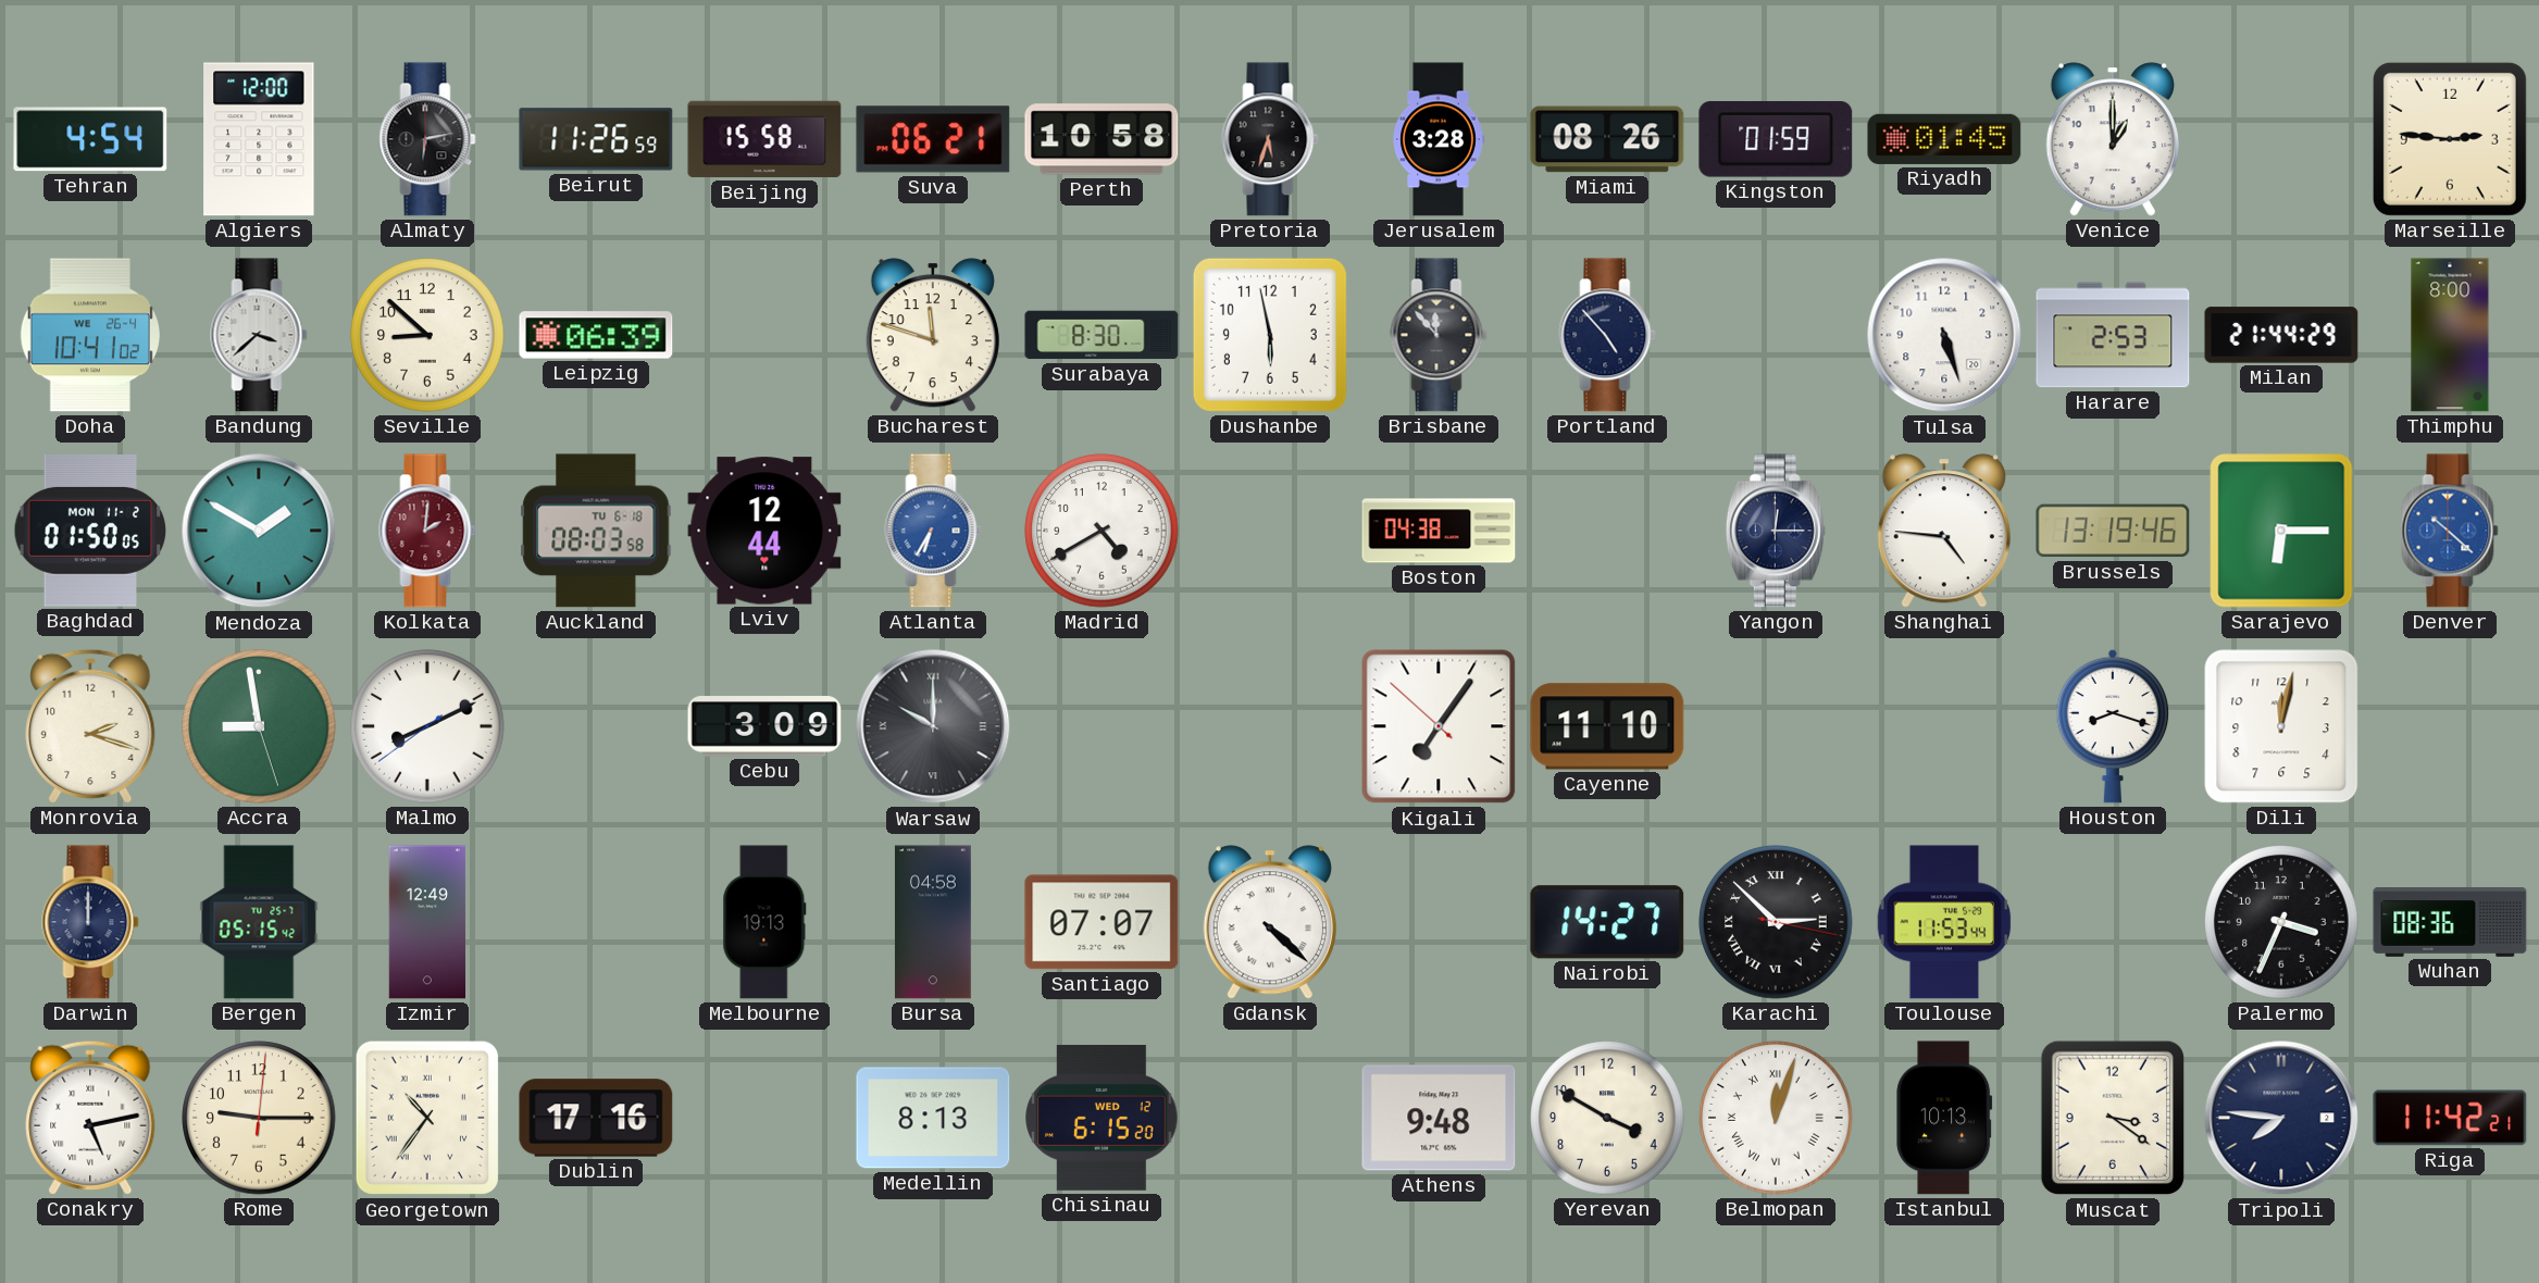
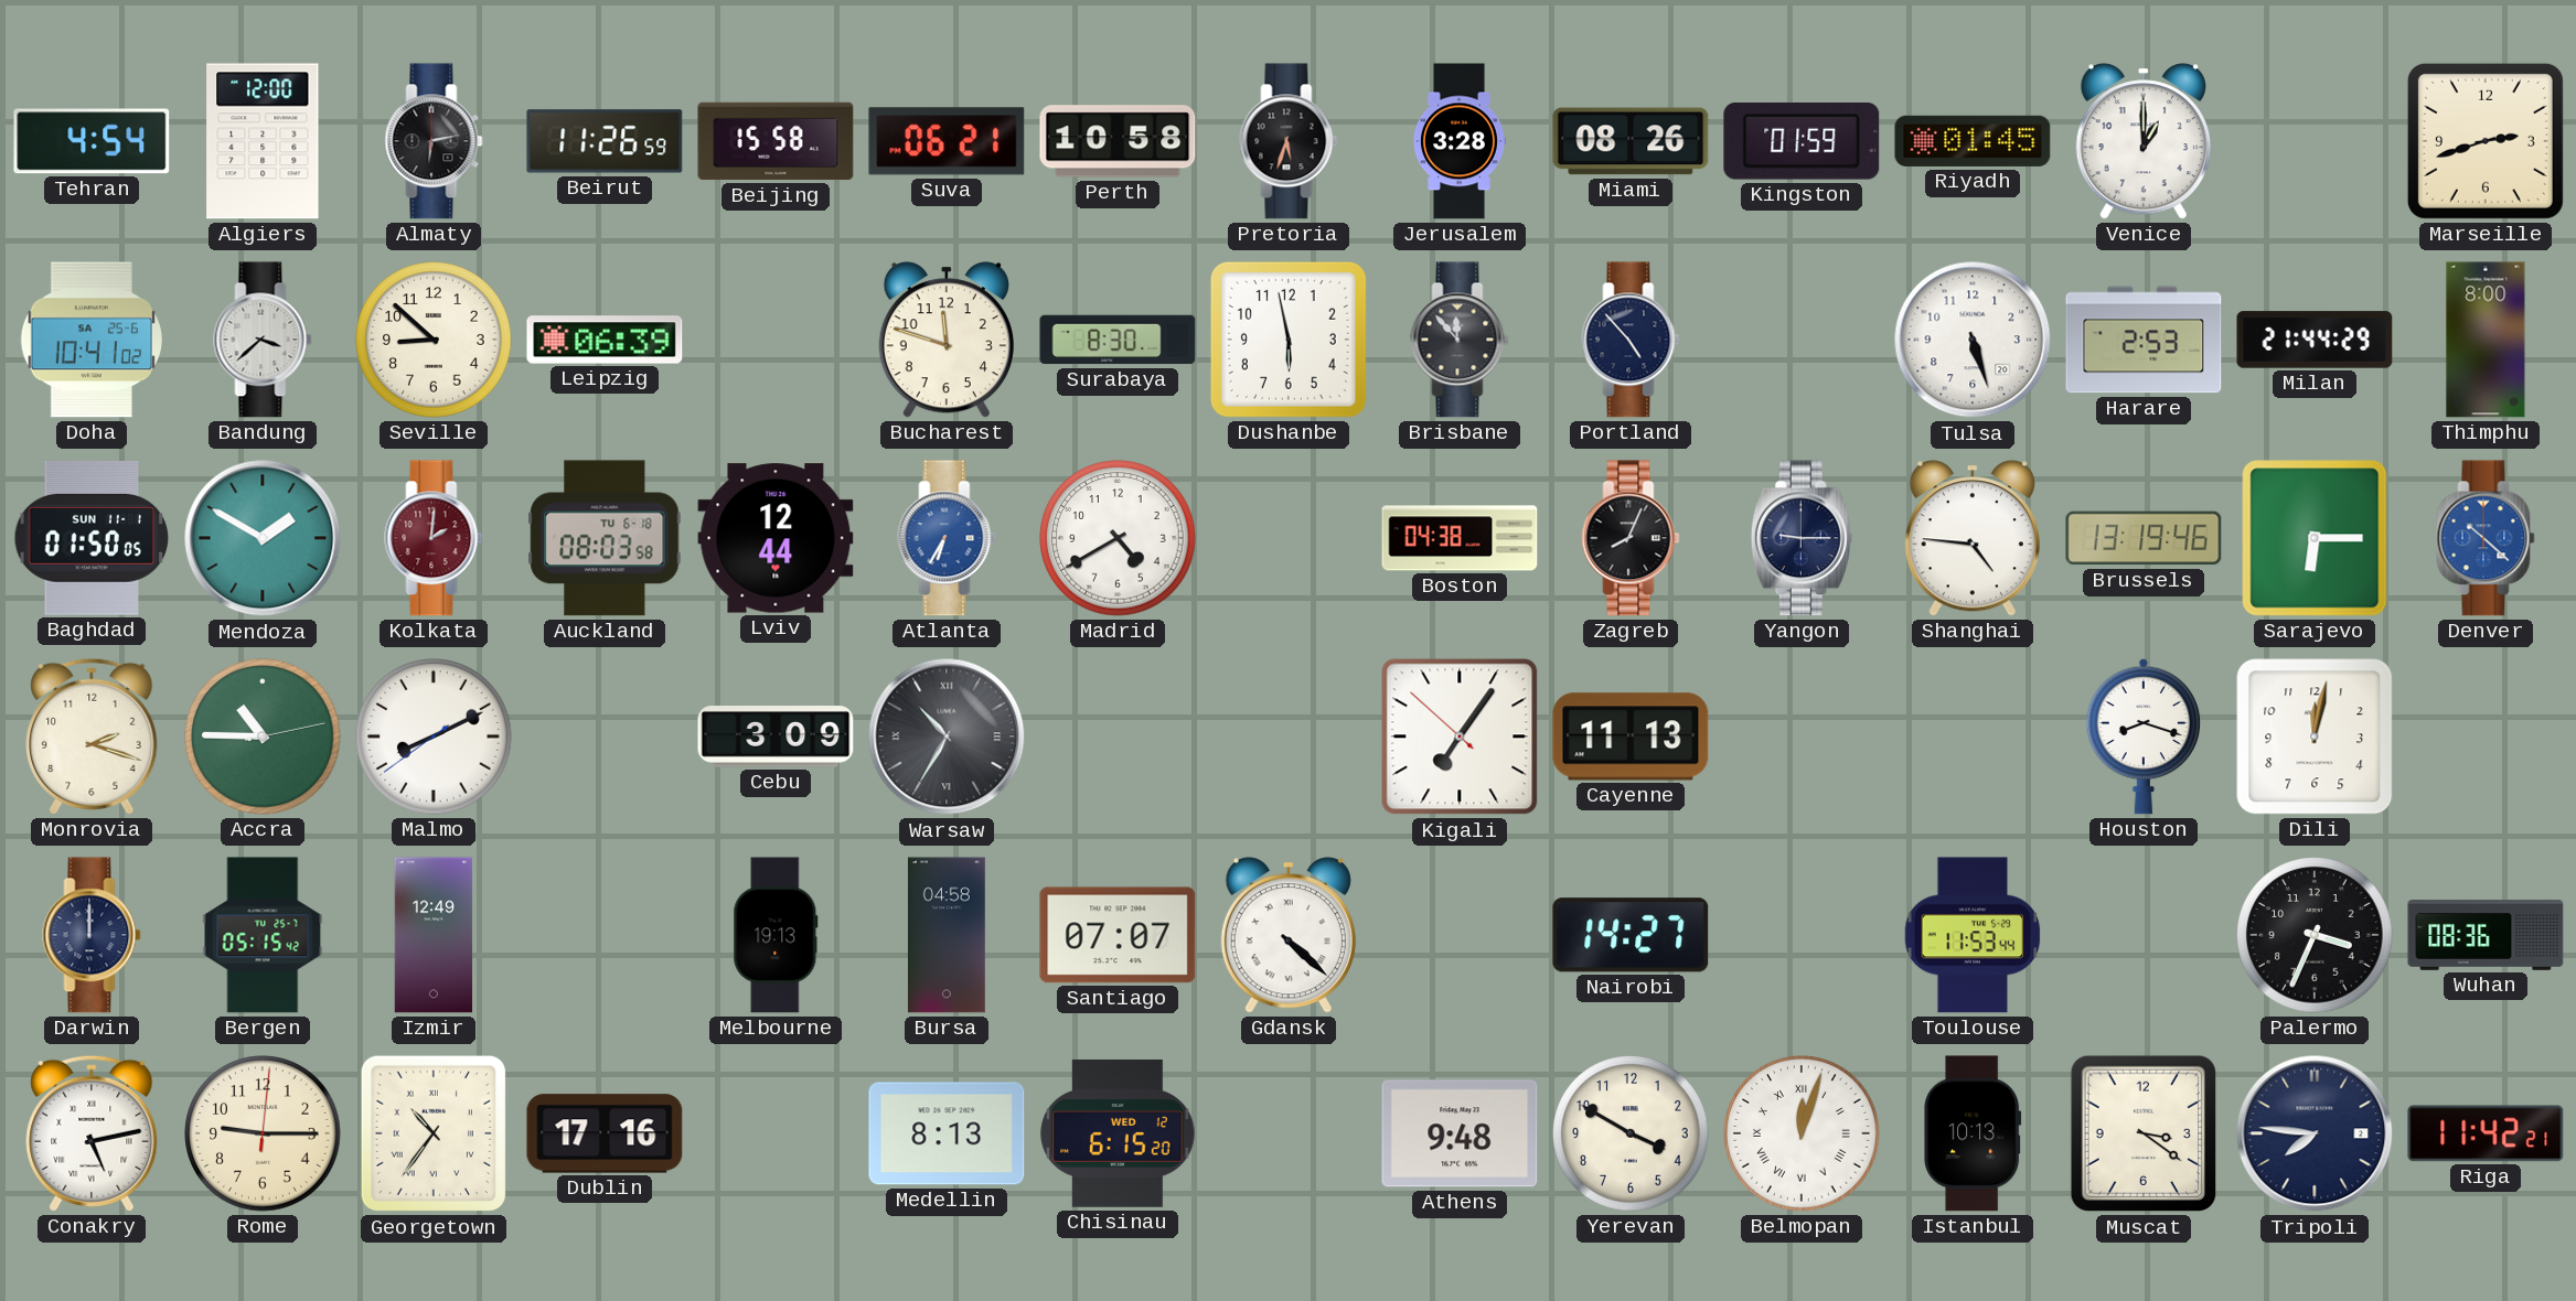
Marseille: 2:46 -> 2:42 (2486, 141)
Doha date: WE 26-4 -> SA 25-6 (90, 340)
Baghdad date: MON 11-2 -> SUN 11-1 (92, 538)
Zagreb: none -> 8:04 (1631, 538)
Yangon: 12:15 -> 9:15 (1802, 538)
Accra: 8:58 -> 10:45 (263, 736)
Warsaw: 10:00 -> 10:35 (947, 736)
Cayenne: 11:10 -> 11:13 (1631, 736)
Karachi: 2:52 -> none (1776, 922)
